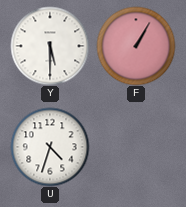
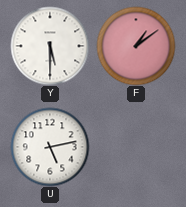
F: 1:05 -> 1:09 (136, 46)
U: 4:33 -> 5:13 (50, 147)
